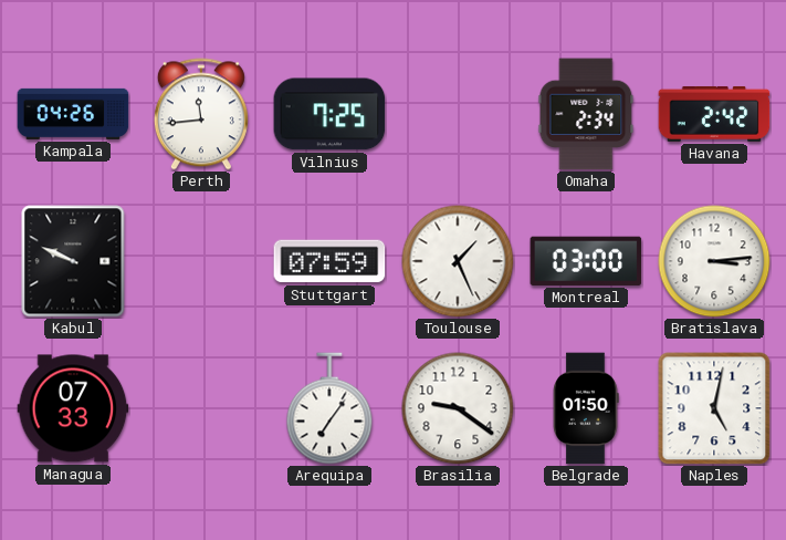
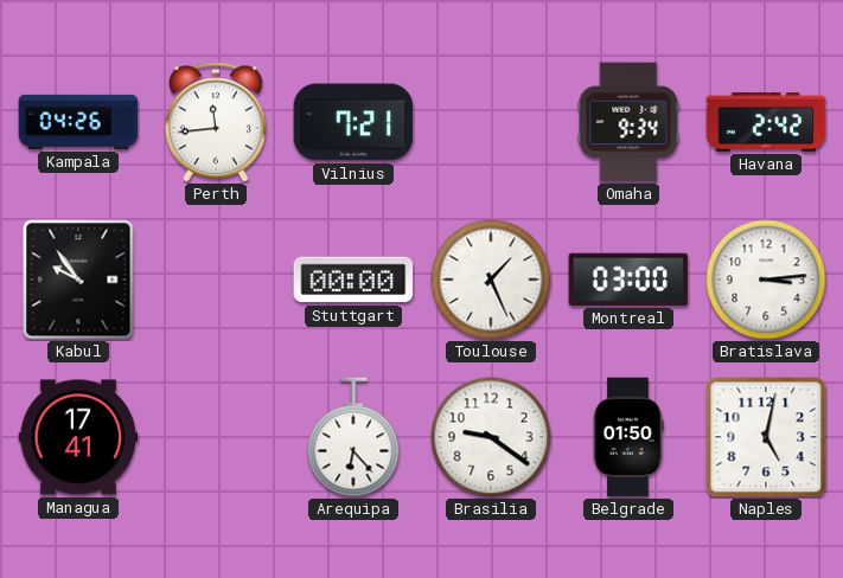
Vilnius: 7:25 -> 7:21 (353, 122)
Omaha: 2:34 -> 9:34 (628, 122)
Kabul: 9:49 -> 9:54 (78, 280)
Stuttgart: 07:59 -> 00:00 (353, 280)
Managua: 07:33 -> 17:41 (78, 437)
Arequipa: 7:06 -> 6:23 (353, 437)
